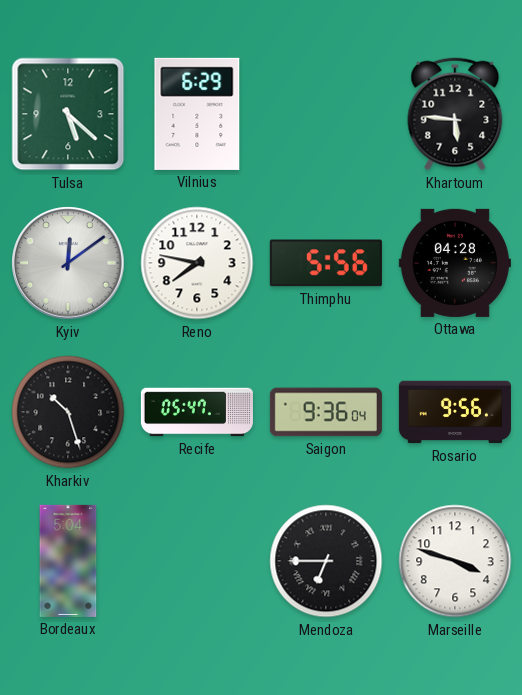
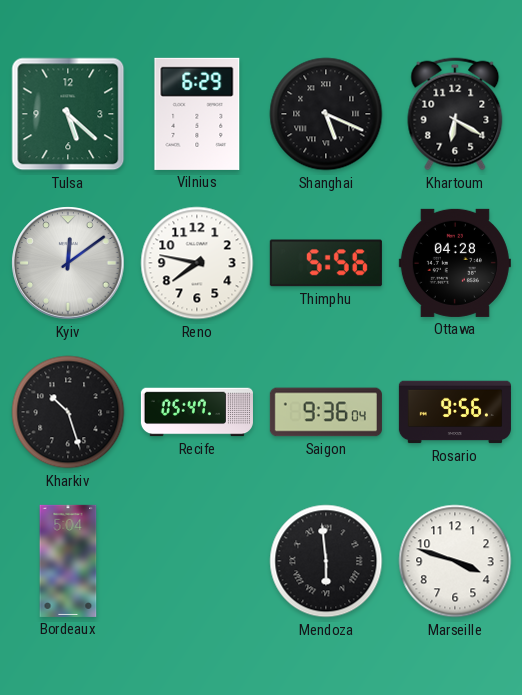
Shanghai: none -> 5:19 (326, 114)
Khartoum: 5:46 -> 6:20 (455, 114)
Mendoza: 6:45 -> 5:59 (326, 561)
